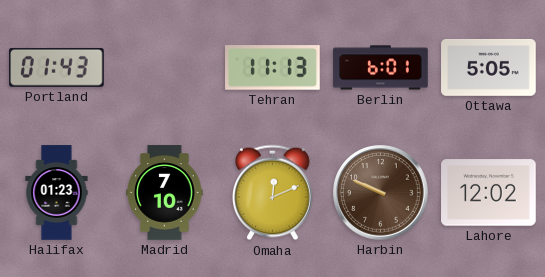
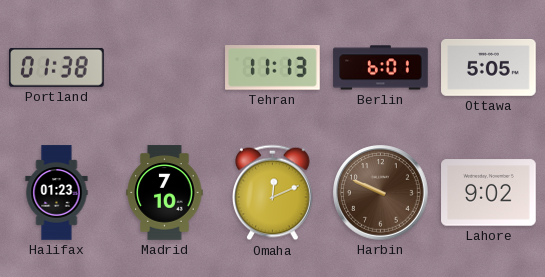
Portland: 01:43 -> 01:38 (57, 67)
Lahore: 12:02 -> 9:02 (489, 193)
